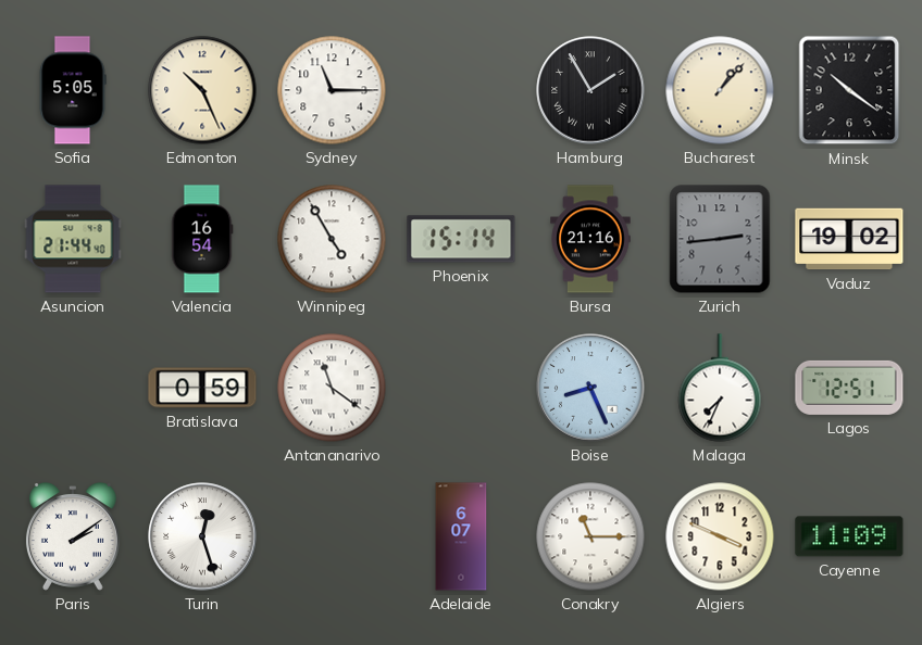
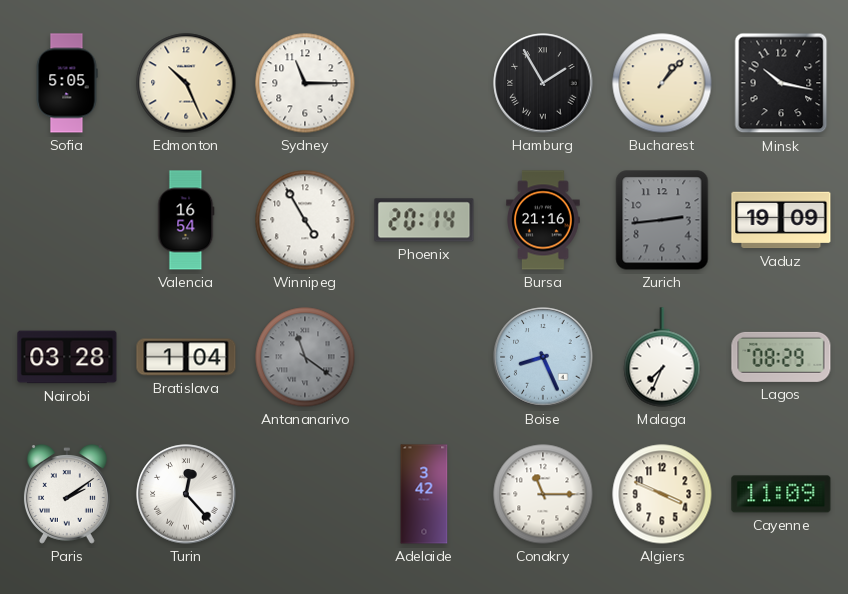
Minsk: 10:21 -> 10:17 (781, 83)
Asuncion: 21:44 -> none (73, 239)
Phoenix: 15:14 -> 20:14 (424, 220)
Vaduz: 19:02 -> 19:09 (781, 220)
Nairobi: none -> 03:28 (67, 357)
Bratislava: 0:59 -> 1:04 (186, 357)
Antananarivo dial: white -> grey (305, 357)
Lagos: 12:51 -> 08:29 (781, 357)
Turin: 12:27 -> 12:23 (186, 494)
Adelaide: 6:07 -> 3:42 (424, 494)
